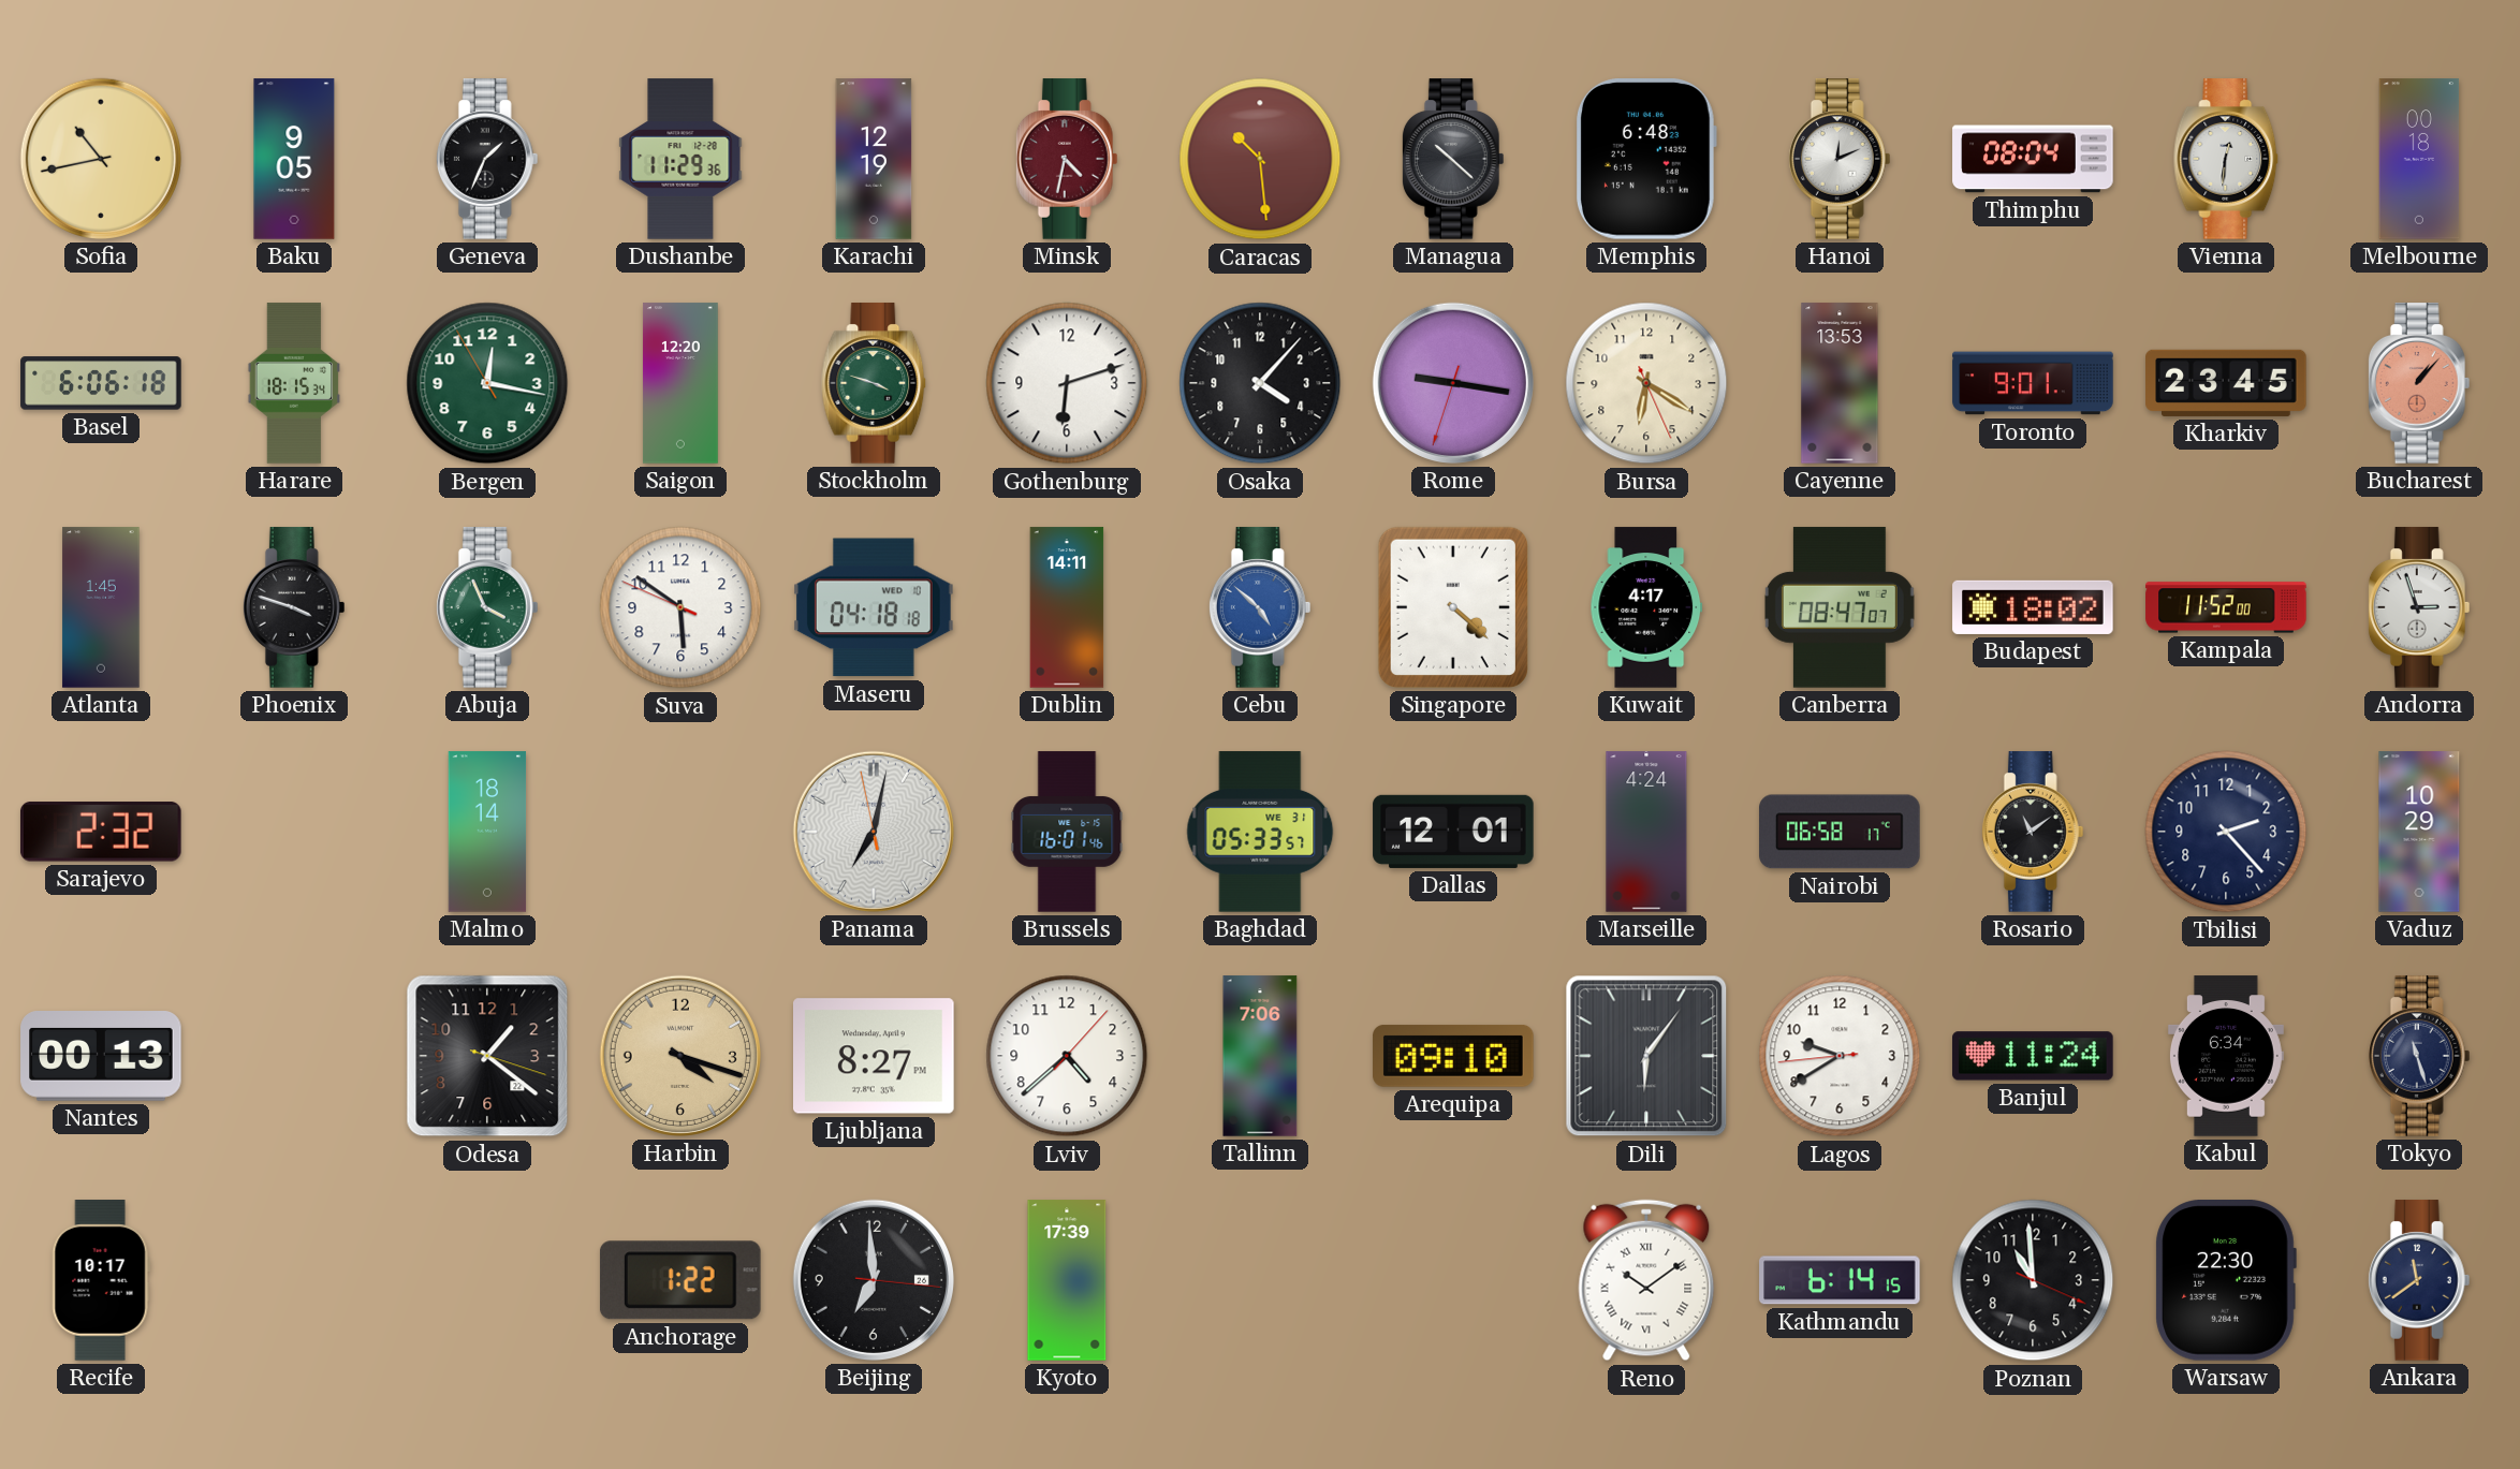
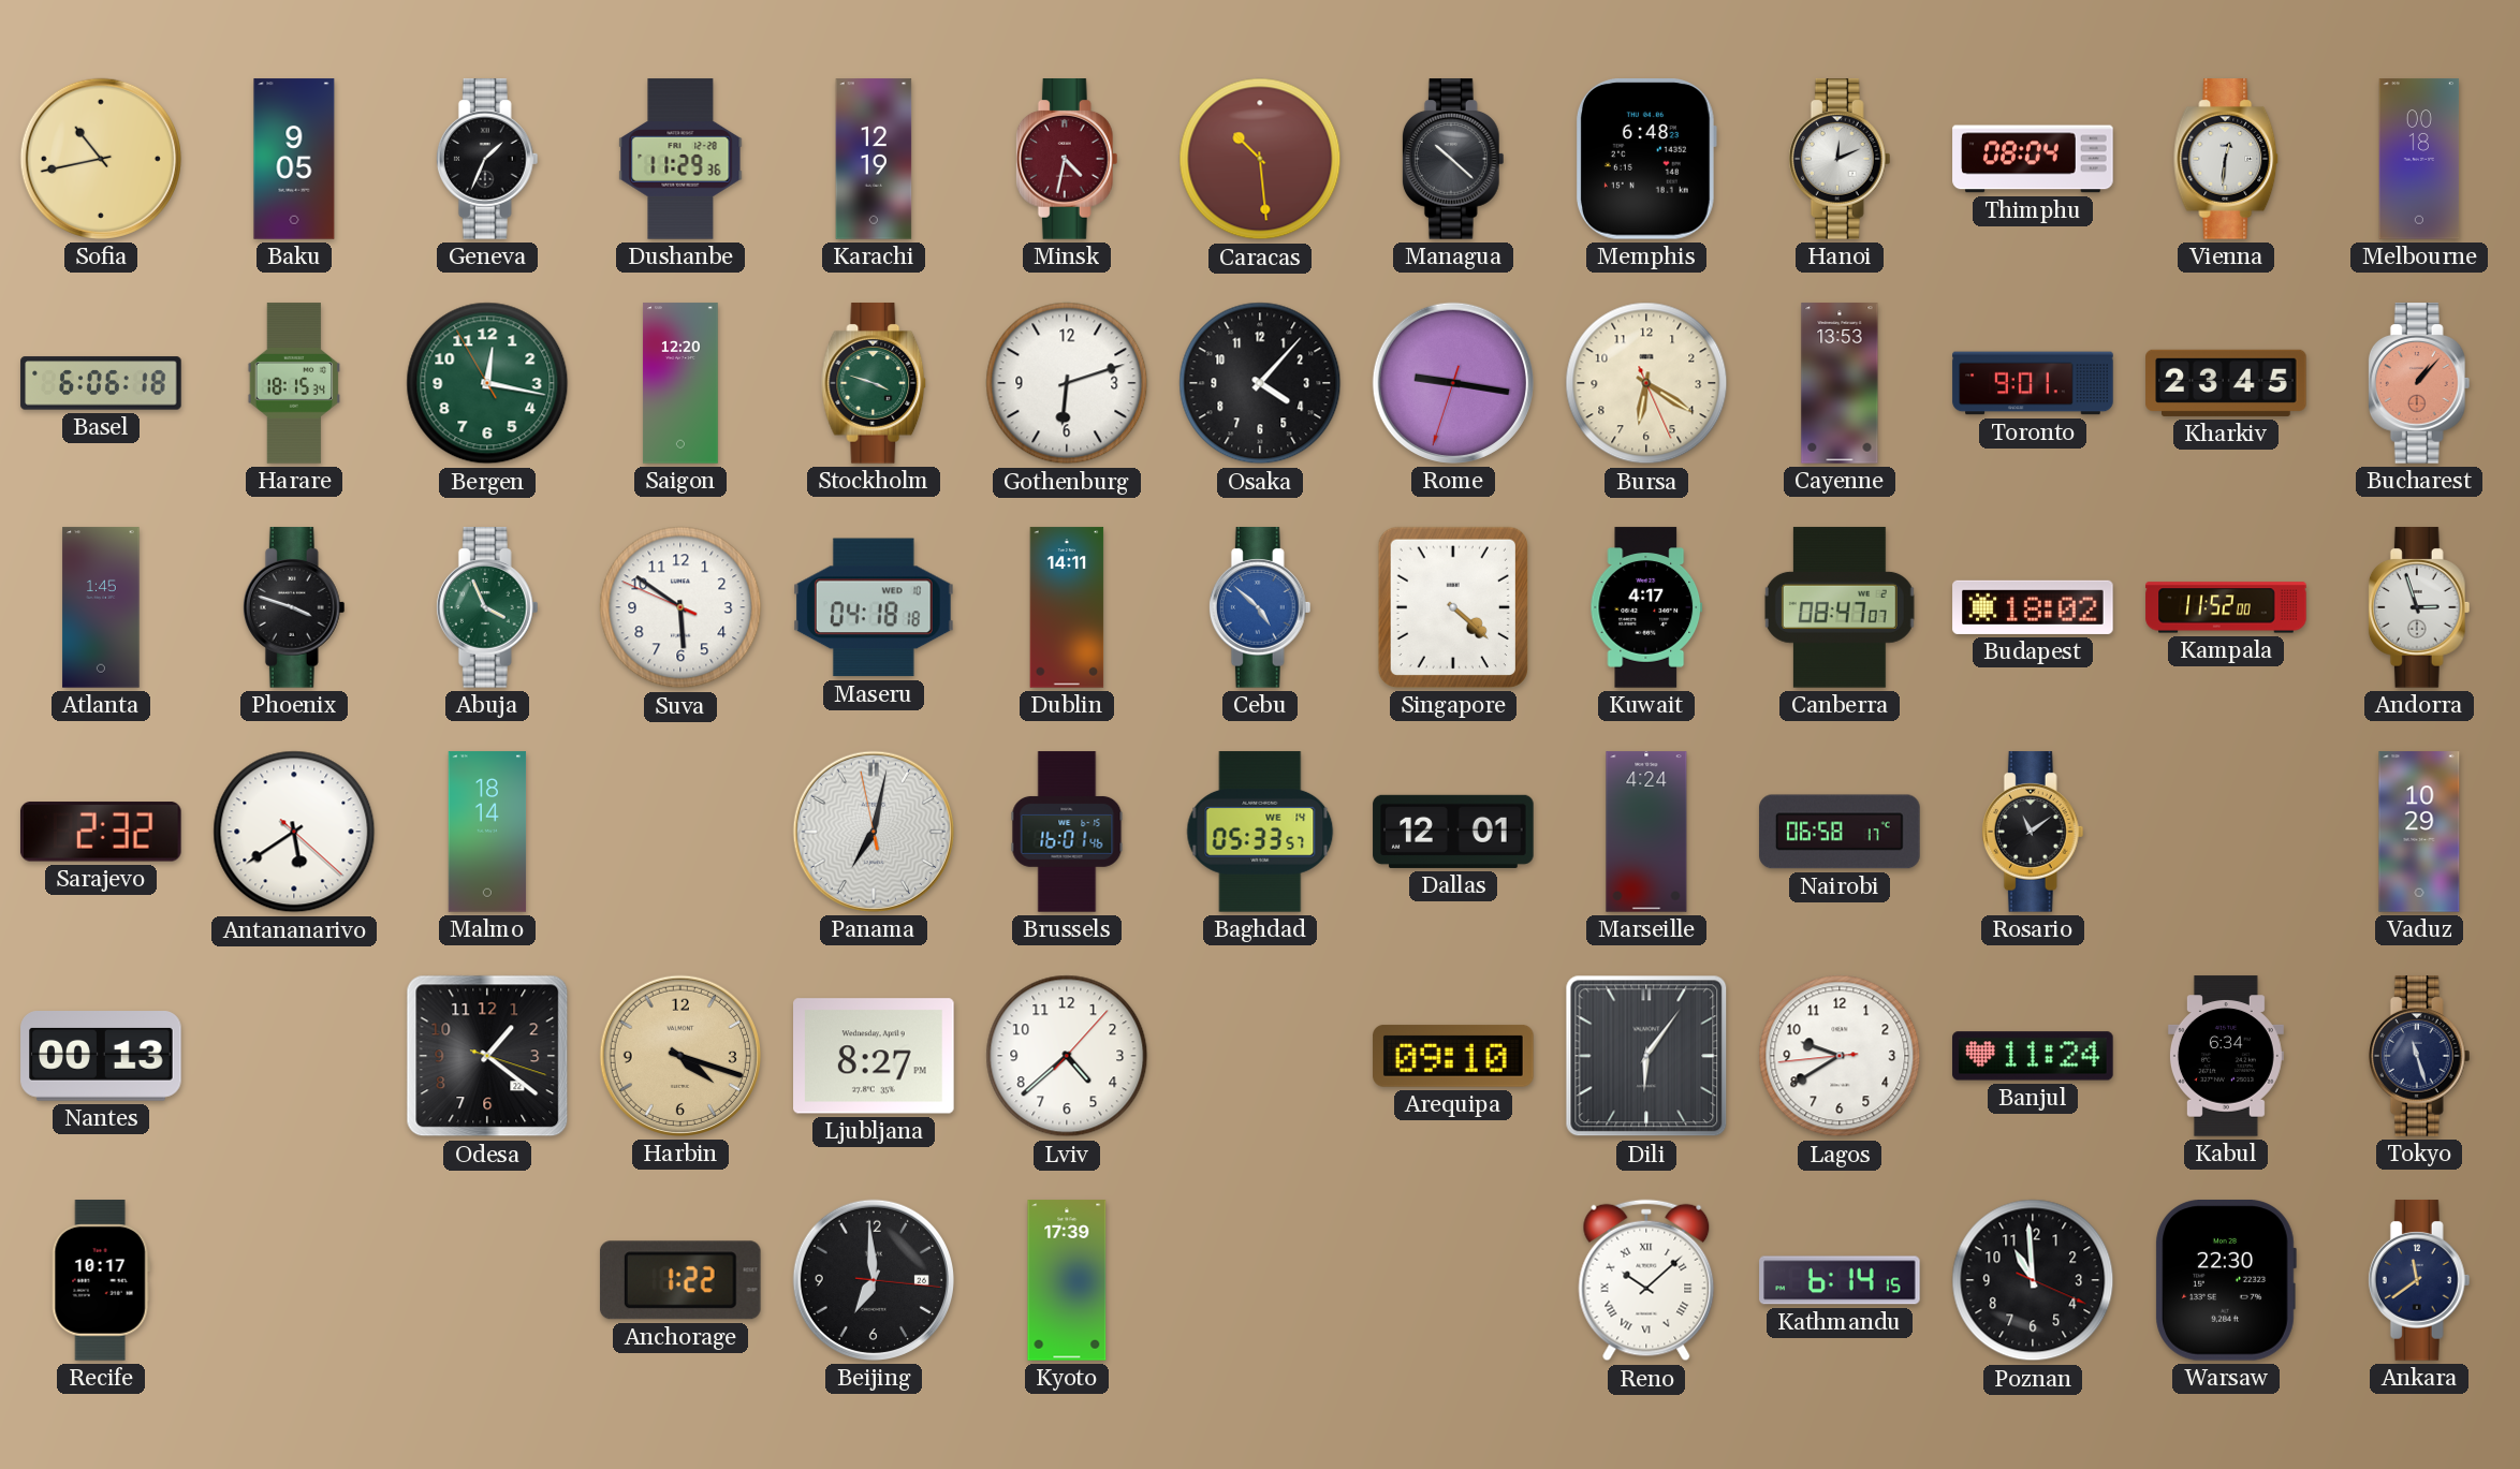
Antananarivo: none -> 5:39 (294, 832)
Baghdad date: WE 31 -> WE 14 (1260, 832)
Tbilisi: 2:23 -> none (2226, 832)
Tallinn: 7:06 -> none (1260, 1056)
Reno: 10:09 -> 10:08 (1646, 1280)
